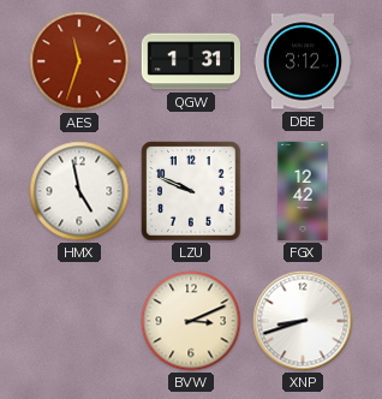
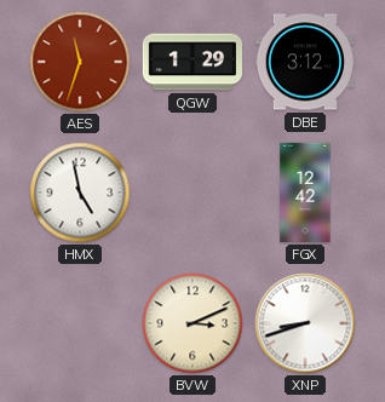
QGW: 1:31 -> 1:29 (191, 62)
LZU: 9:49 -> none (191, 191)
